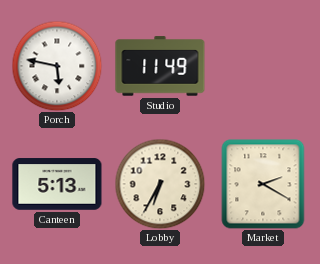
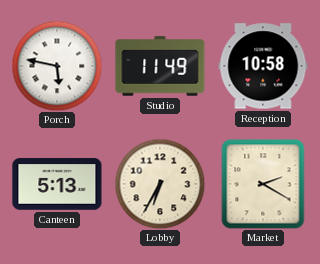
Reception: none -> 10:58 (263, 66)
